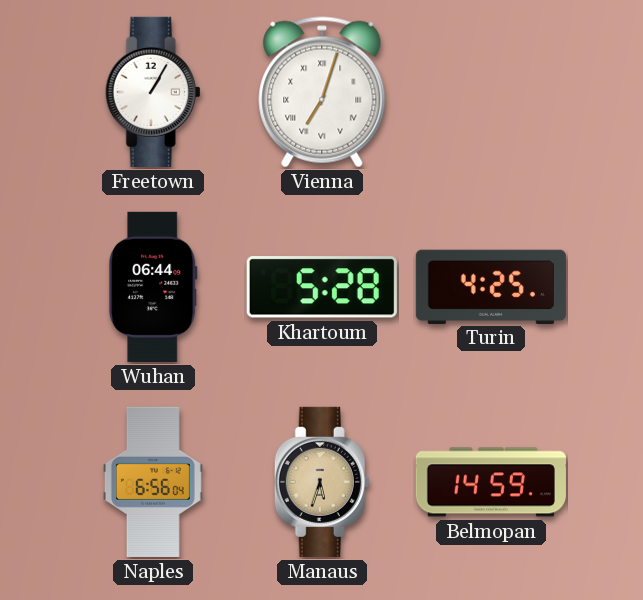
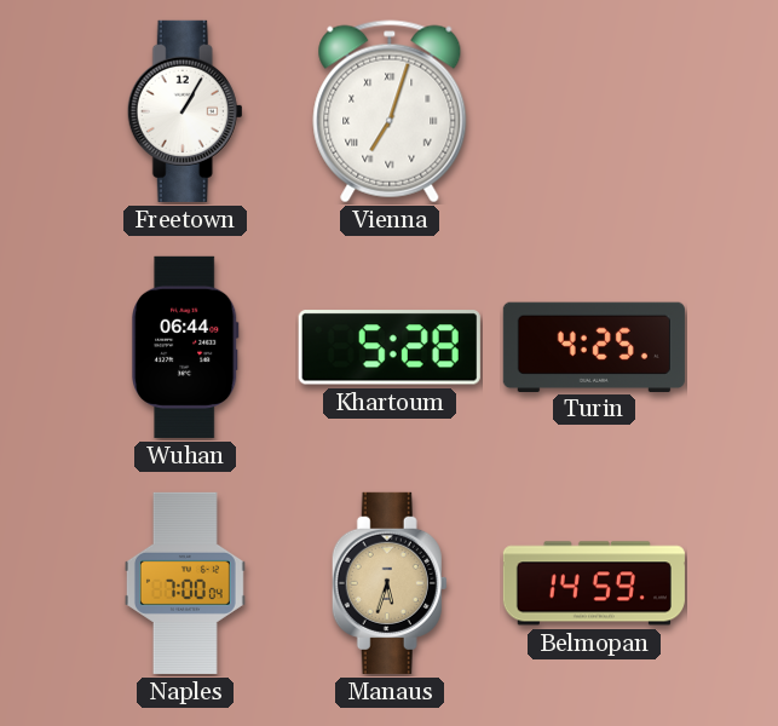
Naples: 6:56 -> 7:00 (185, 583)
